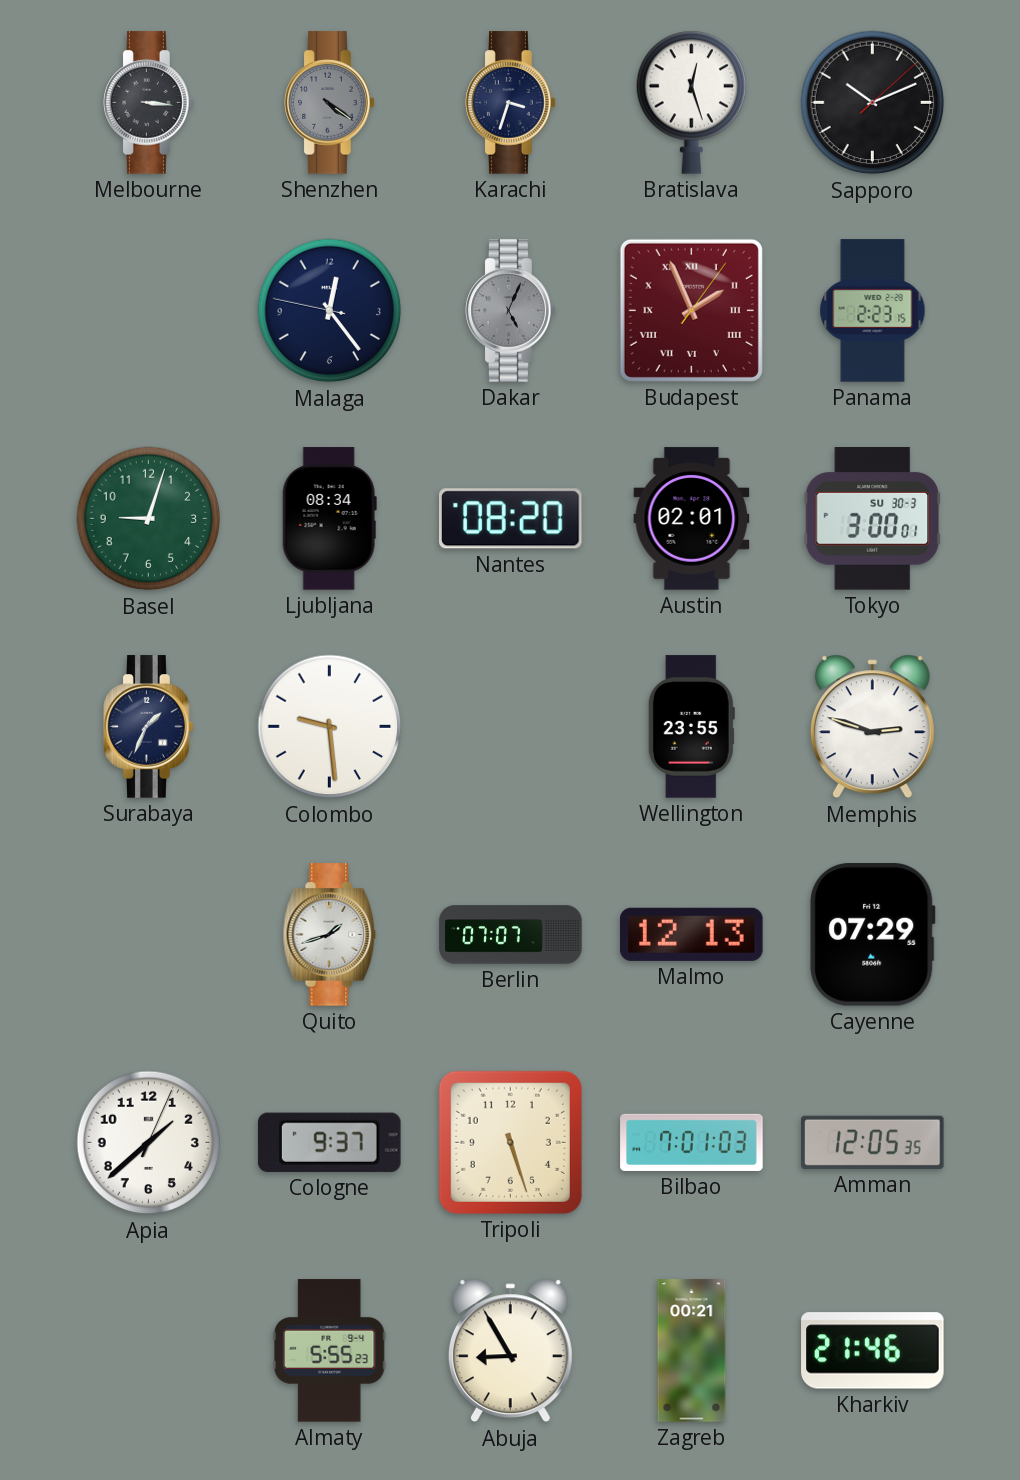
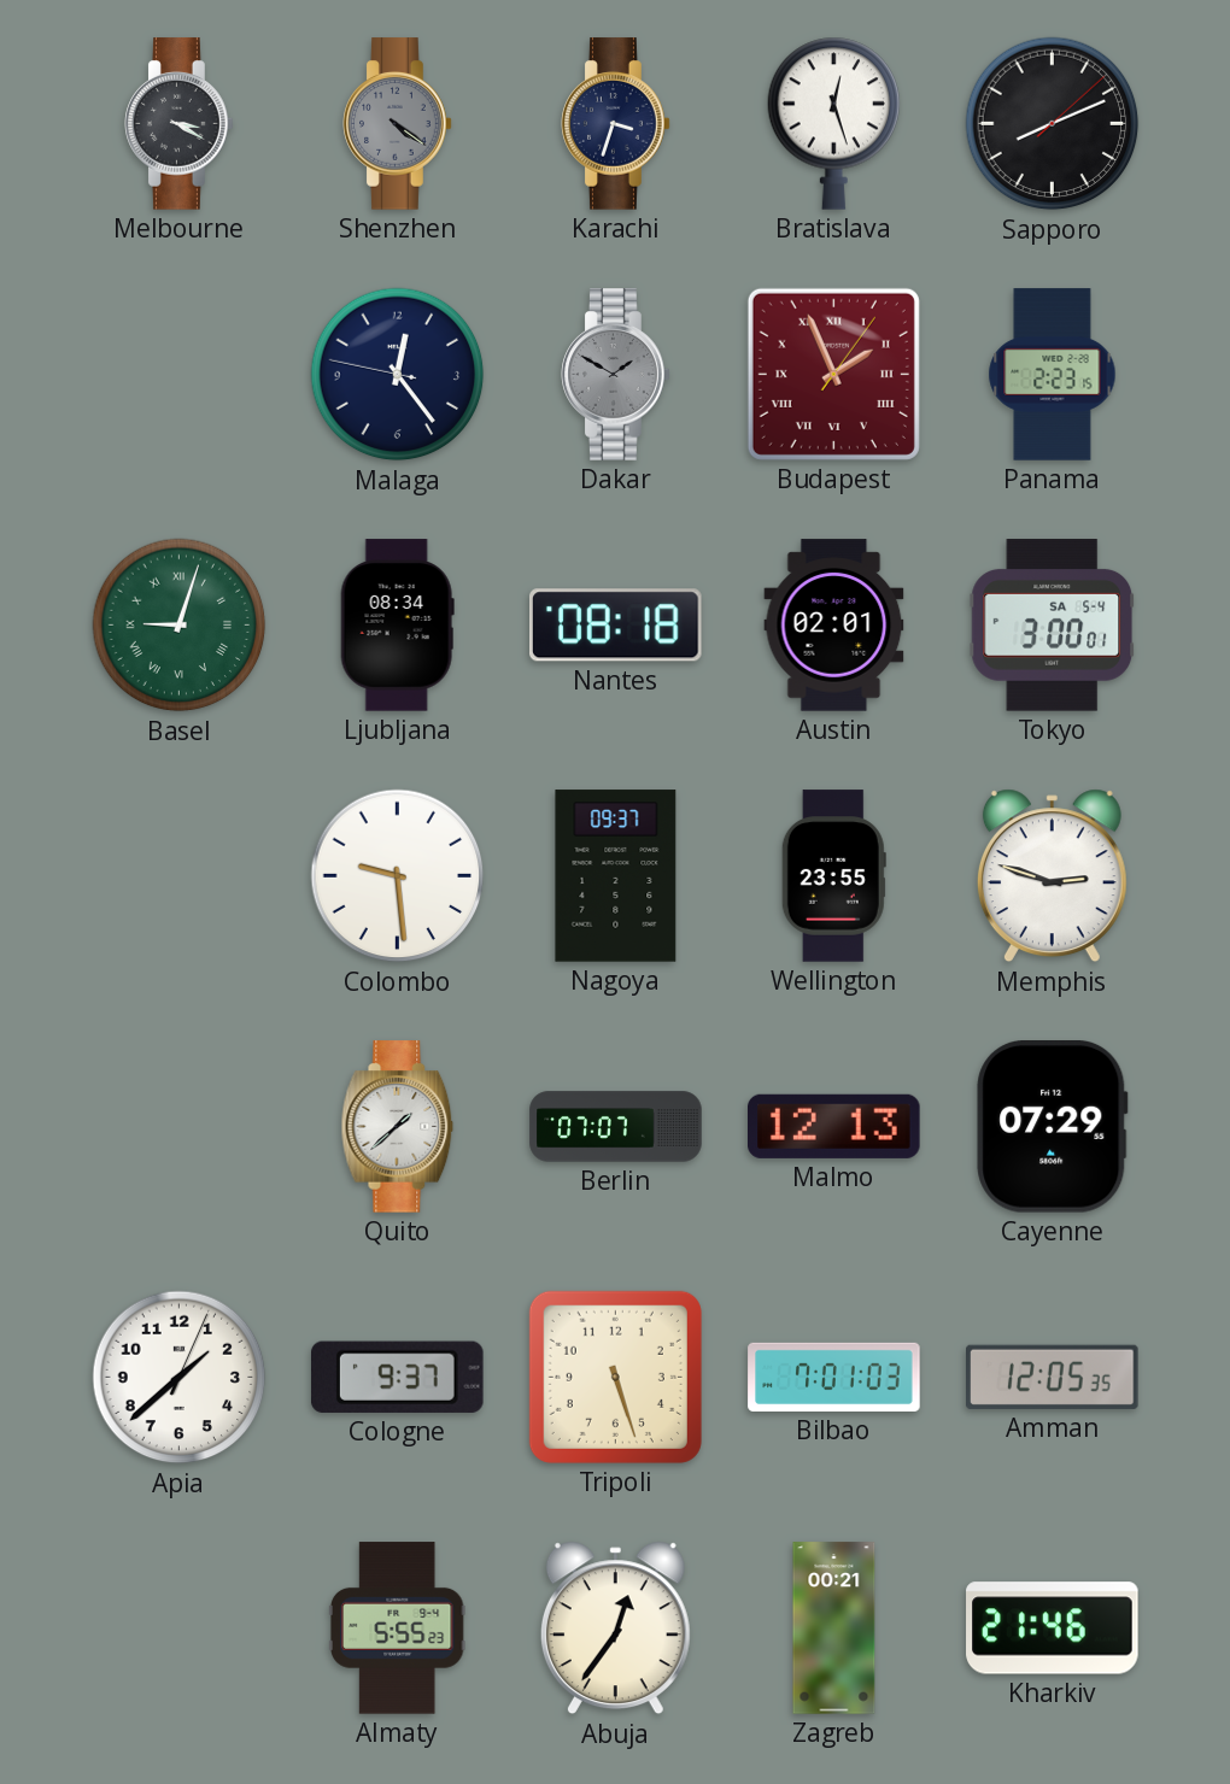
Melbourne: 3:16 -> 3:20 (180, 124)
Sapporo: 10:11 -> 8:11 (1053, 124)
Dakar: 5:04 -> 1:50 (616, 375)
Basel numerals: Arabic -> Roman (180, 626)
Nantes: 08:20 -> 08:18 (616, 626)
Tokyo date: SU 30-3 -> SA 5-4 (1053, 626)
Surabaya: 1:34 -> none (149, 727)
Nagoya: none -> 09:37 (616, 876)
Quito: 1:42 -> 1:38 (398, 1127)
Abuja: 8:55 -> 12:36 (615, 1629)
